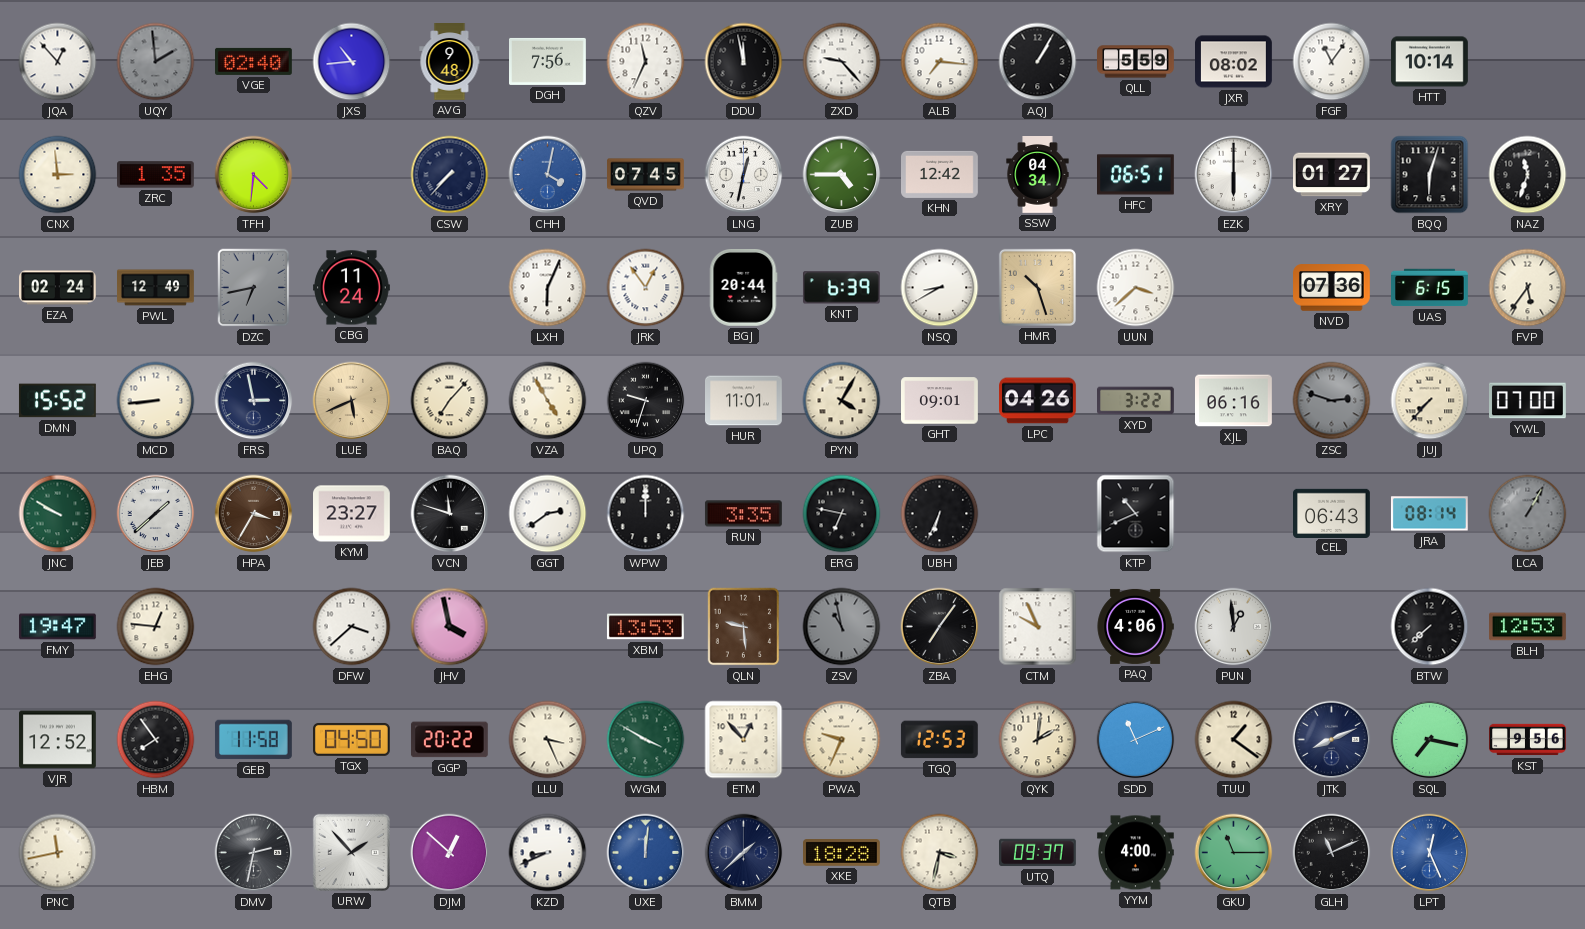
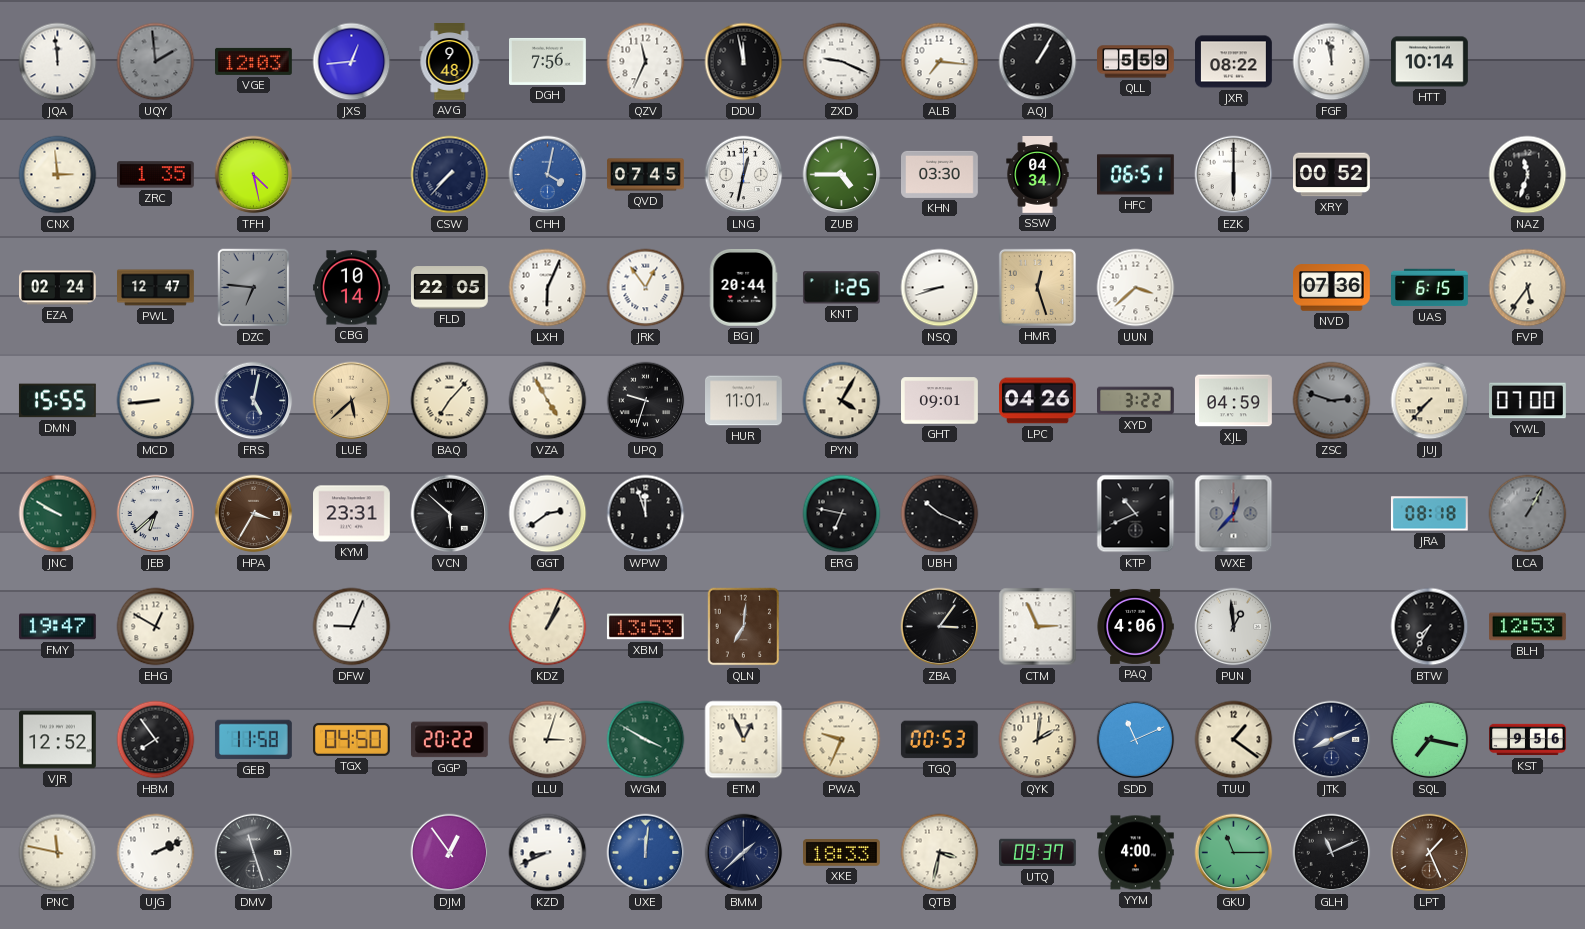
JQA: 12:53 -> 11:59 (58, 62)
VGE: 02:40 -> 12:03 (254, 61)
JXS: 10:44 -> 12:44 (352, 62)
ZXD: 9:23 -> 9:19 (842, 62)
JXR: 08:02 -> 08:22 (1234, 62)
FGF: 11:06 -> 11:58 (1332, 62)
TFH: 4:31 -> 4:28 (254, 175)
KHN: 12:42 -> 03:30 (940, 174)
XRY: 01:27 -> 00:52 (1332, 175)
BQQ: 6:03 -> none (1430, 175)
PWL: 12:49 -> 12:47 (156, 288)
DZC: 6:43 -> 6:46 (254, 288)
CBG: 11:24 -> 10:14 (352, 288)
FLD: none -> 22:05 (450, 288)
KNT: 6:39 -> 1:25 (841, 288)
NSQ: 8:40 -> 8:42 (940, 288)
HMR: 10:27 -> 12:27 (1037, 287)
DMN: 15:52 -> 15:55 (58, 401)
FRS: 2:58 -> 5:02 (254, 401)
LUE: 5:41 -> 5:38 (352, 401)
XJL: 06:16 -> 04:59 (1234, 401)
JEB: 1:38 -> 6:38 (156, 514)
KYM: 23:27 -> 23:31 (352, 514)
VCN: 11:48 -> 5:52 (450, 514)
WPW: 12:00 -> 11:57 (646, 514)
RUN: 3:35 -> none (743, 514)
UBH: 6:34 -> 10:19 (940, 514)
WXE: none -> 12:37 (1234, 514)
CEL: 06:43 -> none (1332, 513)
JRA: 08:14 -> 08:18 (1429, 514)
EHG: 12:46 -> 12:50 (156, 627)
DFW: 3:38 -> 9:04 (352, 627)
JHV: 3:58 -> none (450, 627)
KDZ: none -> 1:04 (548, 627)
QLN: 9:29 -> 7:01 (744, 627)
ZSV: 10:58 -> none (842, 627)
ZBA: 7:06 -> 3:06 (940, 627)
CTM: 9:56 -> 2:56 (1038, 627)
BTW: 7:38 -> 7:35 (1430, 627)
LLU: 3:26 -> 3:03 (548, 740)
ETM: 12:53 -> 12:56 (744, 740)
TGQ: 12:53 -> 00:53 (939, 740)
PNC: 11:43 -> 11:47 (58, 853)
UJG: none -> 2:11 (156, 853)
DMV: 2:32 -> 11:27 (254, 853)
URW: 1:53 -> none (351, 852)
DJM: 12:52 -> 12:54 (450, 853)
XKE: 18:28 -> 18:33 (842, 853)
LPT: 12:26 -> 1:26 (1430, 853)
LPT dial: blue -> brown (1430, 853)
